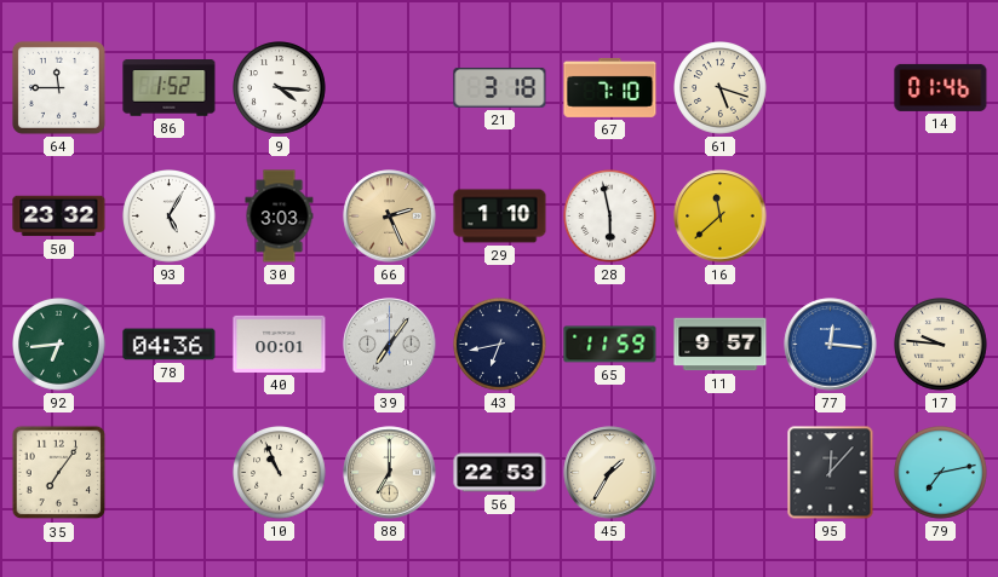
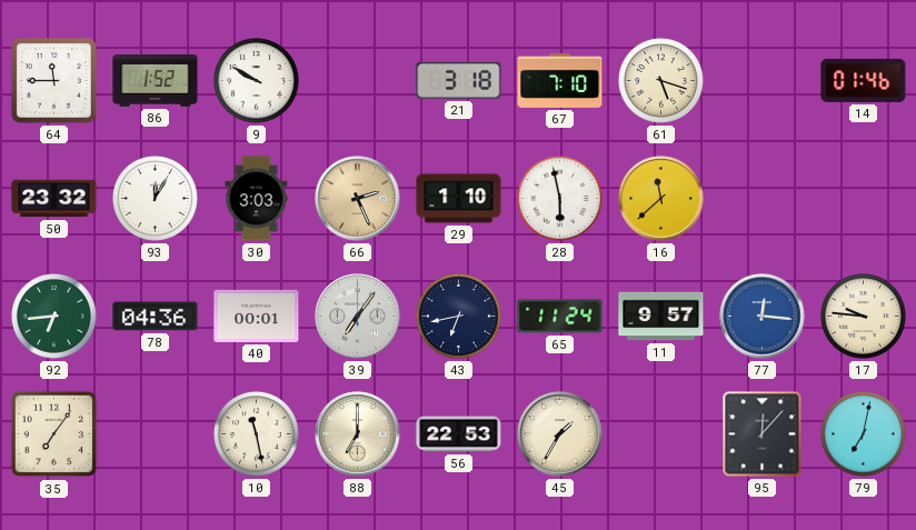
9: 4:16 -> 9:50 (257, 81)
93: 5:05 -> 12:05 (156, 199)
65: 11:59 -> 11:24 (560, 317)
10: 10:56 -> 11:28 (257, 434)
79: 7:13 -> 7:02 (864, 434)
